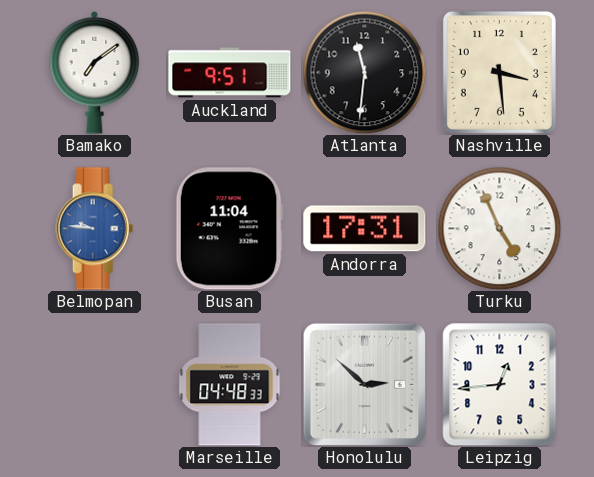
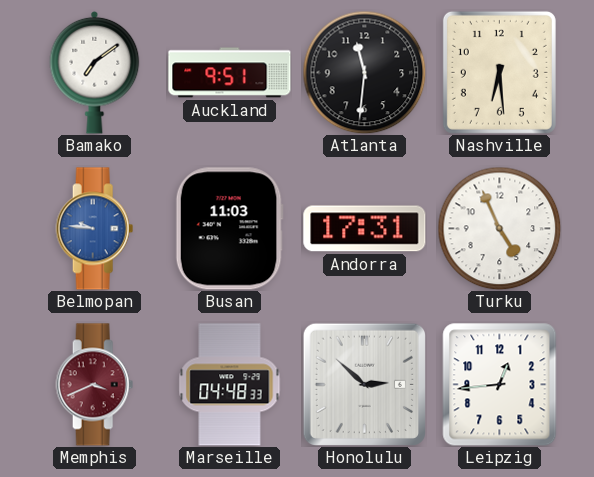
Nashville: 3:29 -> 6:29 (499, 72)
Busan: 11:04 -> 11:03 (229, 229)
Memphis: none -> 3:41 (95, 385)
